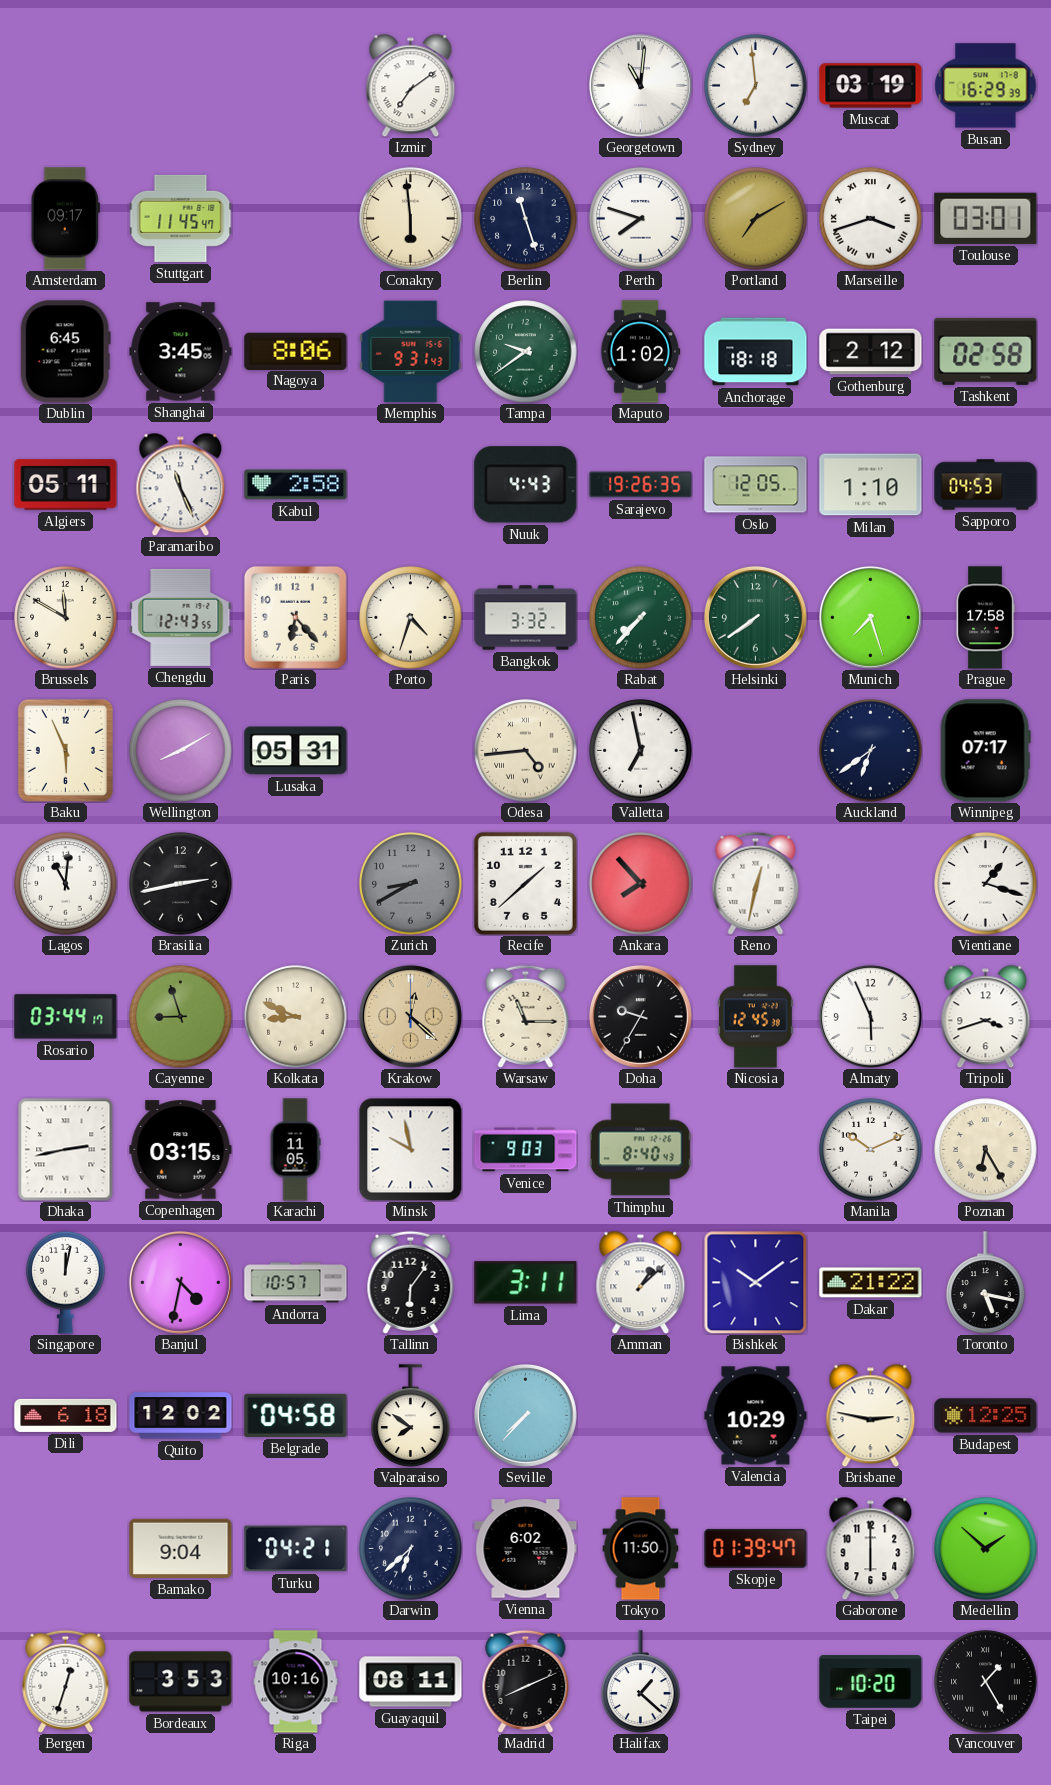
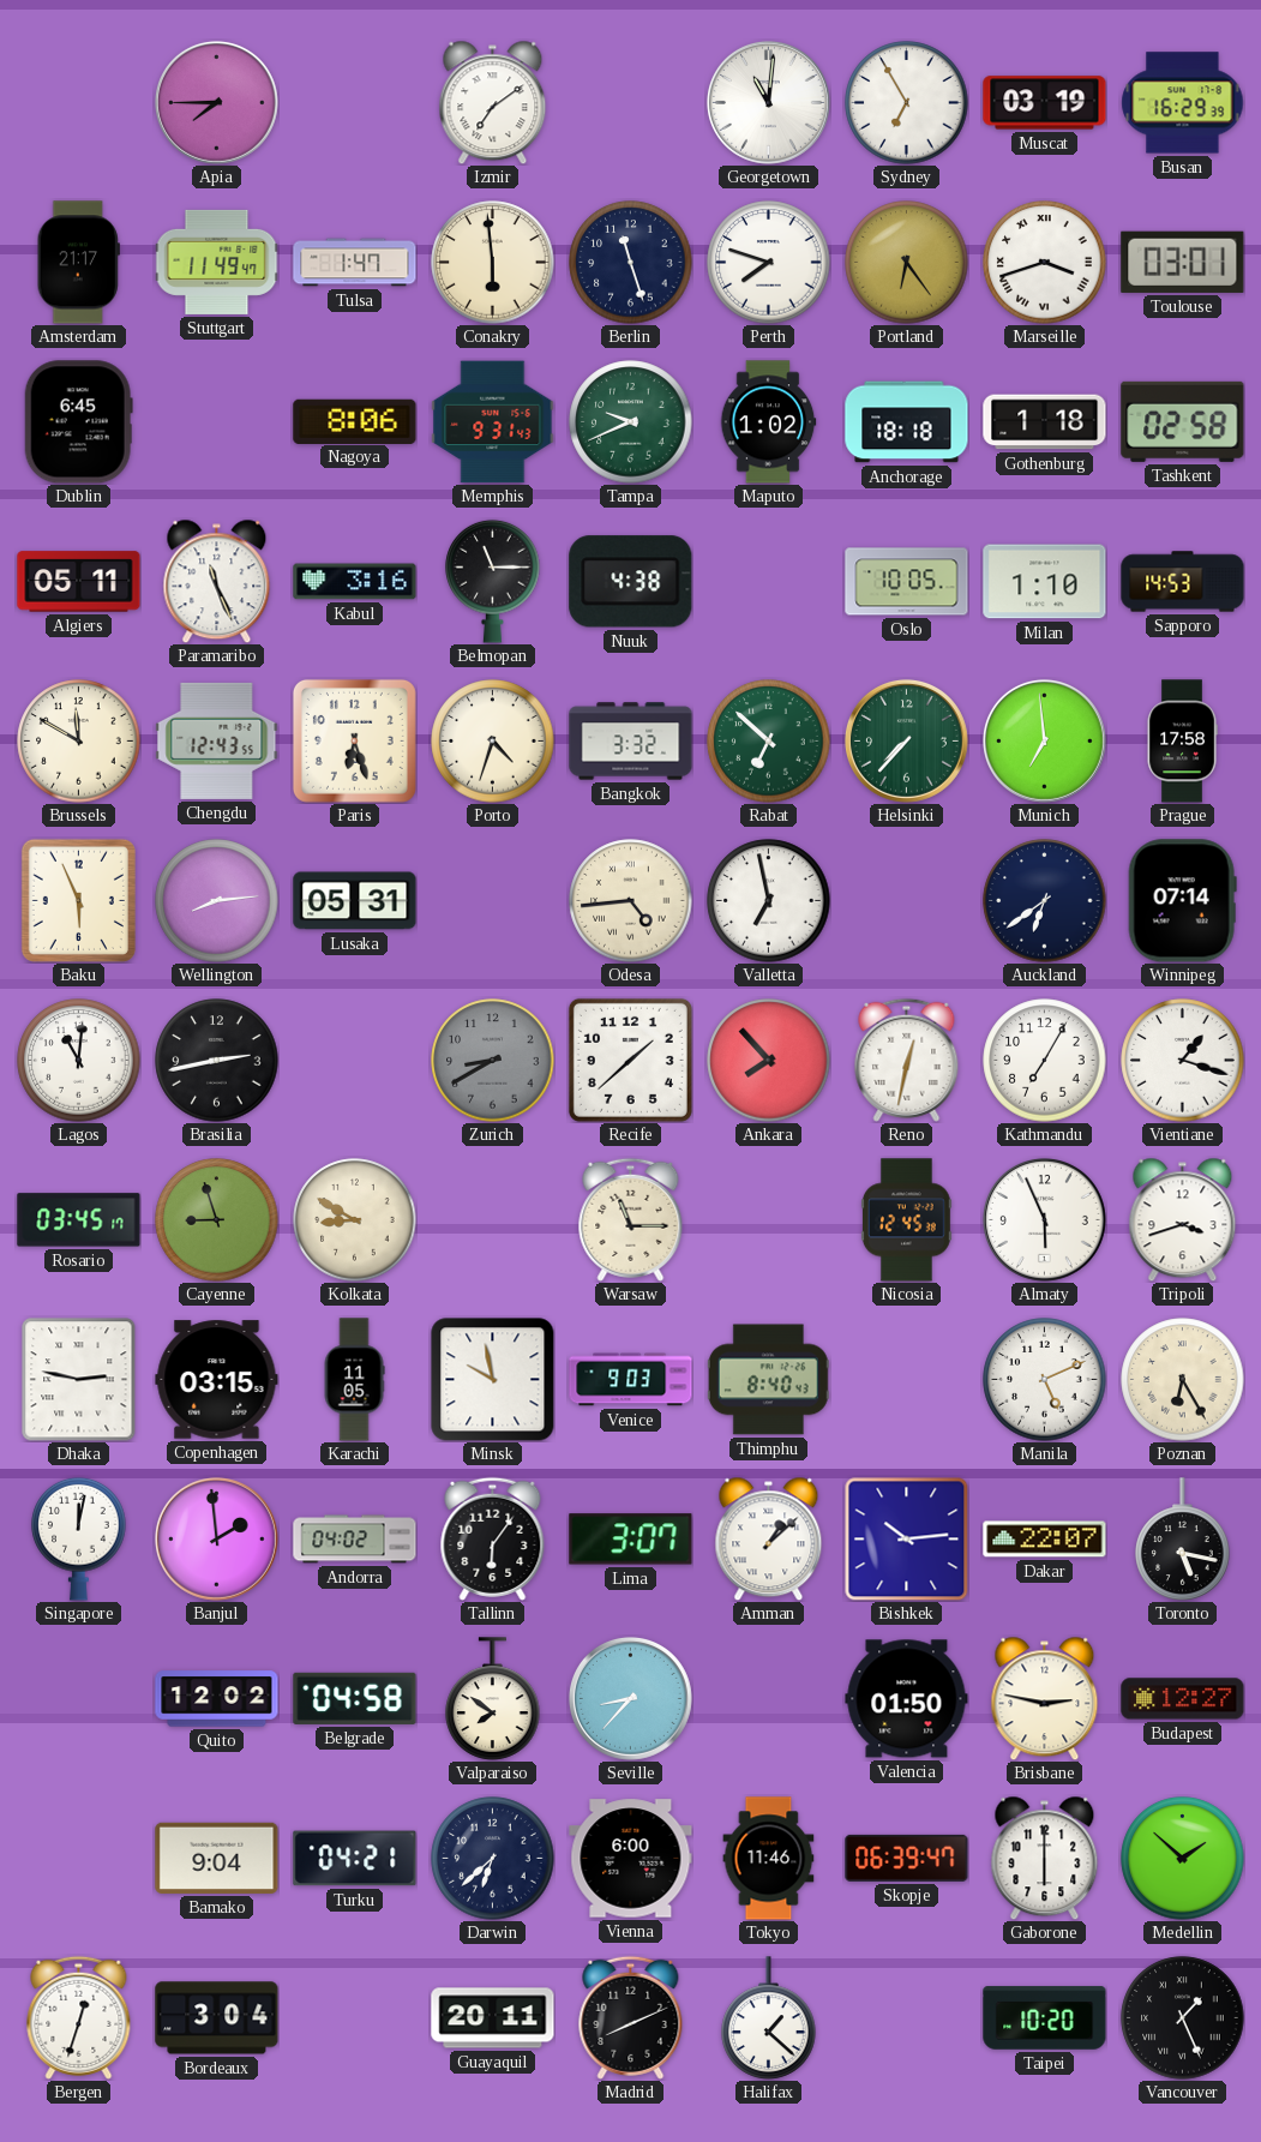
Apia: none -> 7:45 (216, 102)
Sydney: 6:59 -> 6:55 (907, 103)
Amsterdam: 09:17 -> 21:17 (78, 263)
Stuttgart: 11:45 -> 11:49 (216, 262)
Tulsa: none -> 1:47 (355, 263)
Portland: 7:10 -> 6:24 (907, 263)
Shanghai: 3:45 -> none (181, 352)
Tampa: 9:39 -> 9:41 (631, 422)
Gothenburg: 2:12 -> 1:18 (1045, 422)
Kabul: 2:58 -> 3:16 (355, 582)
Belmopan: none -> 11:15 (493, 581)
Nuuk: 4:43 -> 4:38 (631, 582)
Sarajevo: 19:26 -> none (641, 485)
Oslo: 12:05 -> 10:05 (907, 582)
Sapporo: 04:53 -> 14:53 (1183, 582)
Paris: 6:23 -> 6:27 (354, 740)
Rabat: 7:37 -> 6:52 (769, 742)
Helsinki: 7:39 -> 7:37 (906, 740)
Munich: 7:27 -> 6:59 (1044, 740)
Wellington: 8:10 -> 8:14 (217, 901)
Winnipeg: 07:17 -> 07:14 (1182, 901)
Kathmandu: none -> 7:05 (1045, 1061)
Rosario: 03:44 -> 03:45 (79, 1220)
Kolkata: 8:49 -> 8:50 (355, 1220)
Krakow: 12:22 -> none (410, 1016)
Doha: 9:35 -> none (640, 1016)
Dhaka: 2:43 -> 2:47 (79, 1380)
Manila: 10:11 -> 5:11 (1045, 1380)
Banjul: 4:32 -> 1:59 (216, 1538)
Andorra: 10:57 -> 04:02 (355, 1540)
Lima: 3:11 -> 3:07 (631, 1540)
Bishkek: 10:09 -> 10:14 (906, 1538)
Dakar: 21:22 -> 22:07 (1045, 1540)
Dili: 6:18 -> none (66, 1415)
Seville: 7:37 -> 8:37 (630, 1698)
Valencia: 10:29 -> 01:50 (907, 1699)
Budapest: 12:25 -> 12:27 (1183, 1699)
Vienna: 6:02 -> 6:00 (631, 1859)
Tokyo: 11:50 -> 11:46 (769, 1859)
Skopje: 01:39 -> 06:39 (907, 1858)
Bordeaux: 3:53 -> 3:04 (217, 2018)
Riga: 10:16 -> none (296, 1682)
Guayaquil: 08:11 -> 20:11 (493, 2018)
Vancouver: 1:25 -> 1:26 (1183, 2018)
